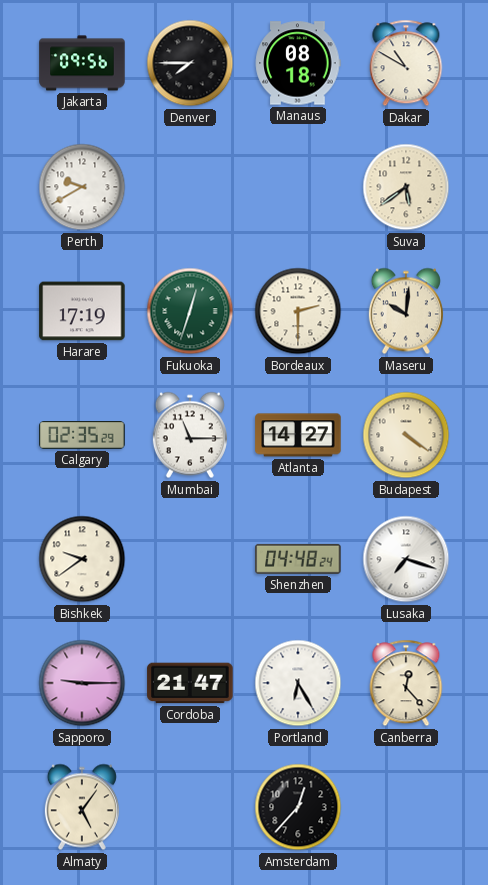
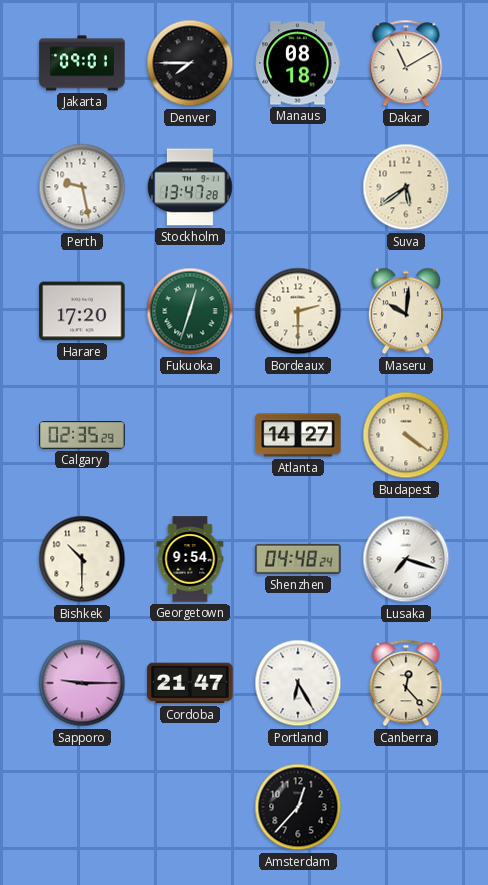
Jakarta: 09:56 -> 09:01 (82, 63)
Dakar: 10:50 -> 11:10 (406, 63)
Perth: 9:40 -> 9:28 (82, 187)
Stockholm: none -> 13:47 (190, 187)
Harare: 17:19 -> 17:20 (82, 311)
Mumbai: 11:15 -> none (190, 435)
Bishkek: 9:39 -> 10:30 (82, 559)
Georgetown: none -> 9:54 (190, 559)
Almaty: 5:06 -> none (82, 807)
